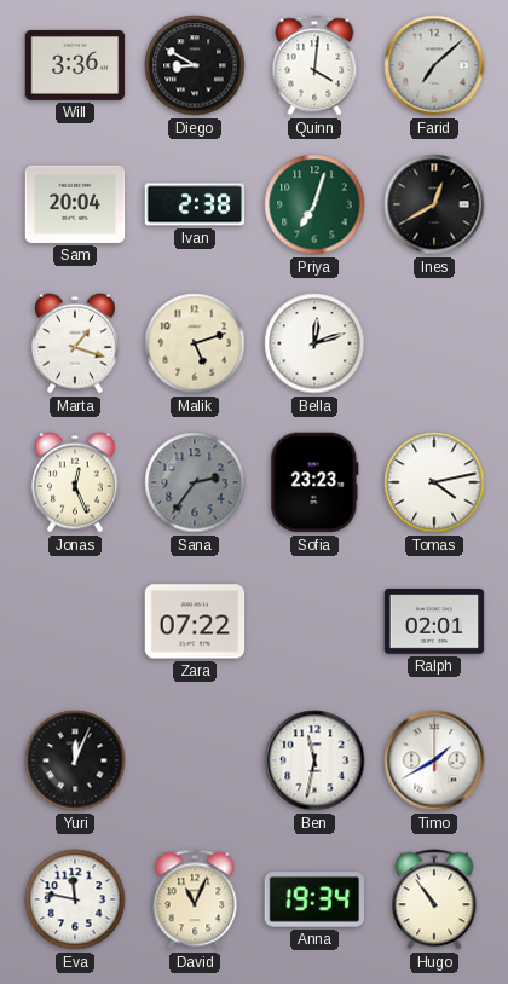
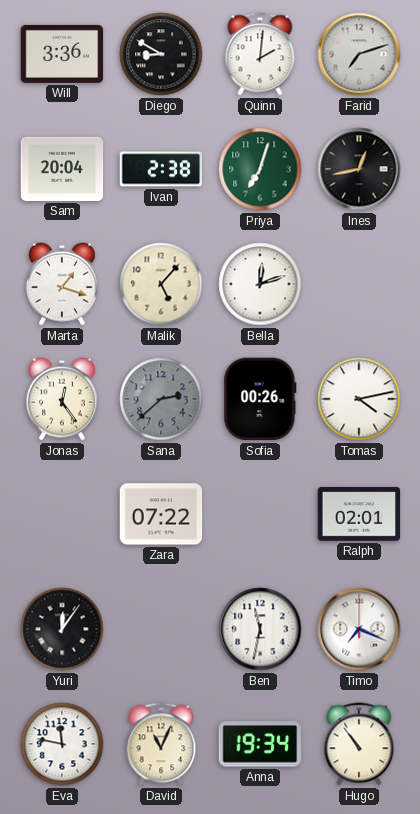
Quinn: 4:01 -> 2:01 (260, 54)
Farid: 7:08 -> 7:12 (359, 54)
Ines: 12:40 -> 12:43 (359, 169)
Malik: 5:12 -> 5:07 (161, 284)
Jonas: 12:26 -> 12:24 (62, 399)
Sana: 2:36 -> 2:38 (161, 399)
Sofia: 23:23 -> 00:26 (260, 399)
Yuri: 12:04 -> 12:06 (62, 629)
Timo: 1:40 -> 7:19 (359, 629)
